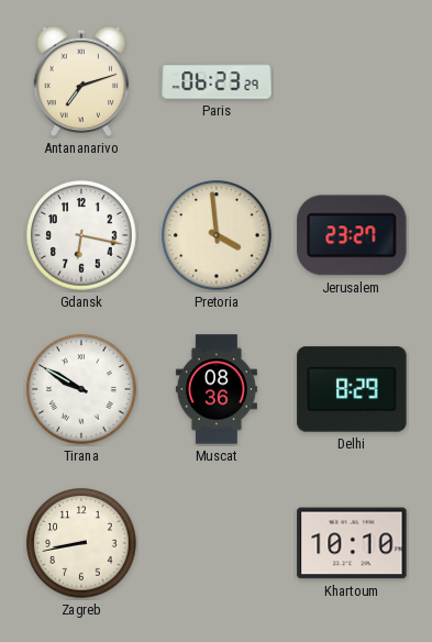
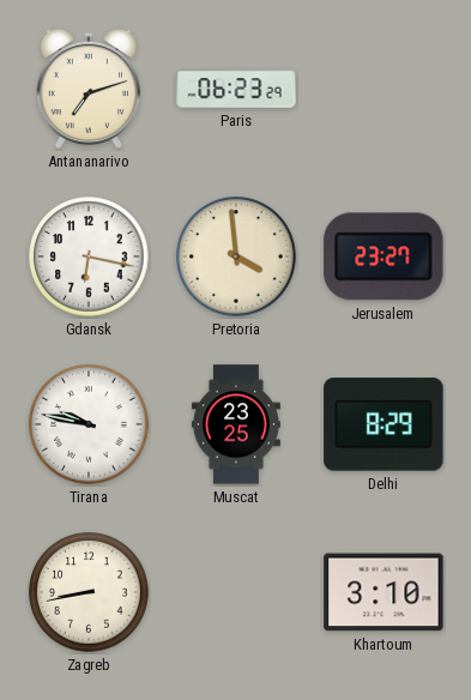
Tirana: 9:50 -> 9:47 (89, 424)
Muscat: 08:36 -> 23:25 (236, 424)
Khartoum: 10:10 -> 3:10 (384, 592)
